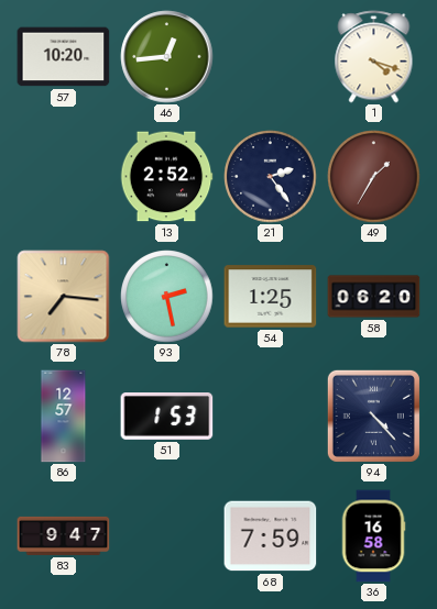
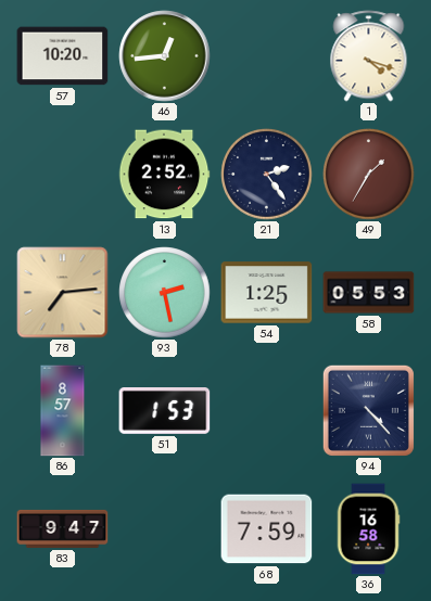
78: 7:16 -> 7:14 (63, 293)
58: 06:20 -> 05:53 (369, 293)
86: 12:57 -> 8:57 (63, 411)
